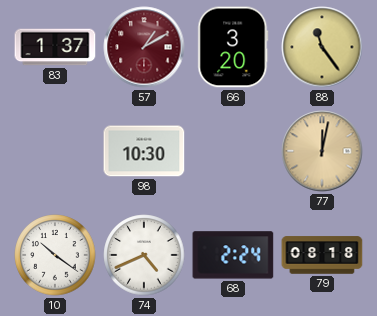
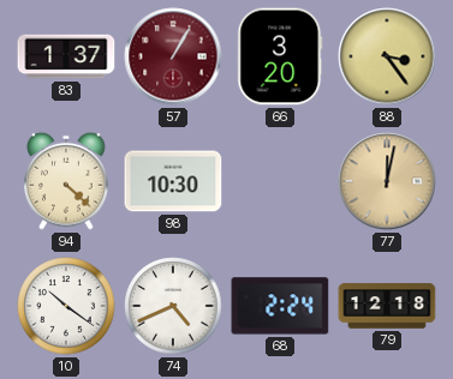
57: 1:10 -> 1:05 (173, 56)
88: 11:24 -> 3:24 (387, 56)
94: none -> 4:22 (66, 181)
79: 08:18 -> 12:18 (387, 306)
